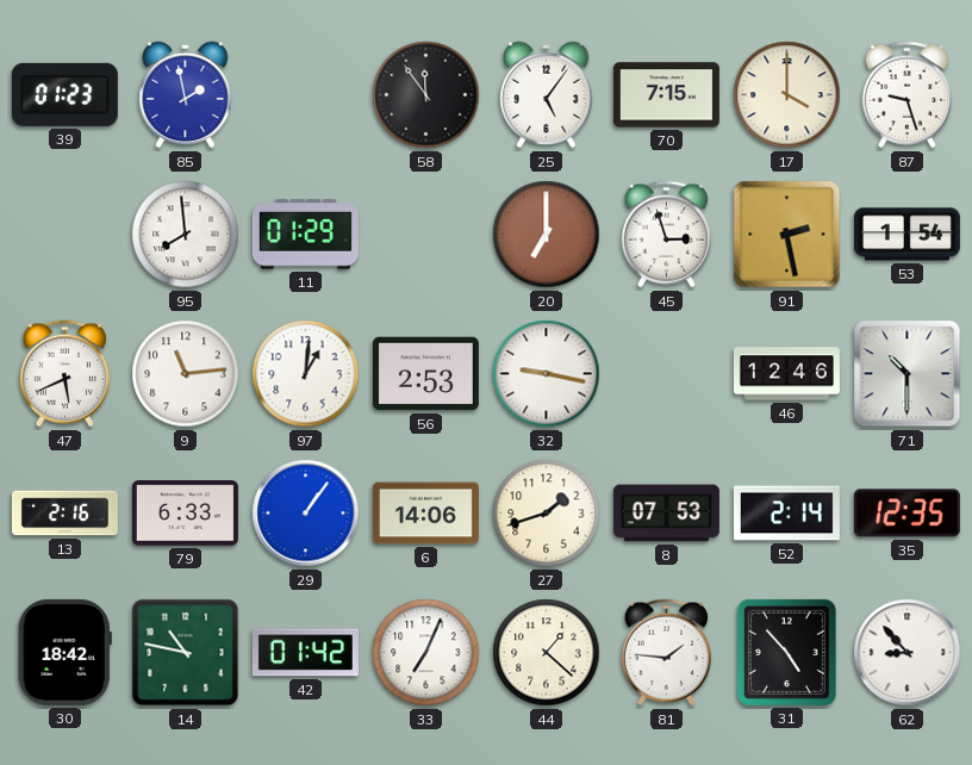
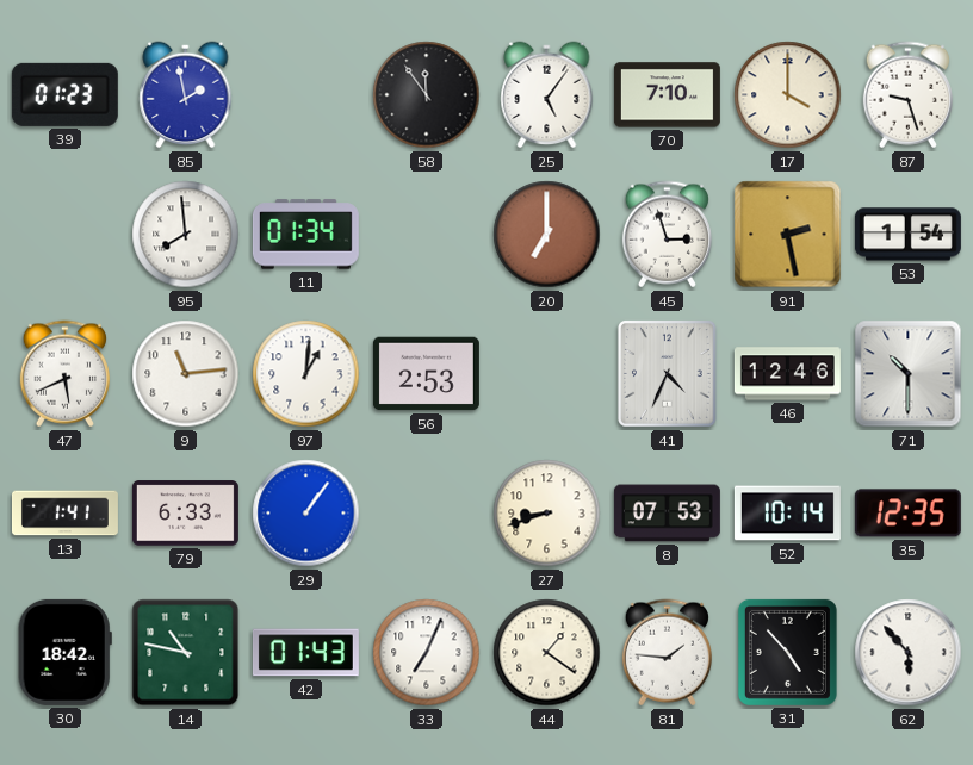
70: 7:15 -> 7:10 (667, 95)
11: 01:29 -> 01:34 (305, 235)
32: 9:17 -> none (547, 374)
41: none -> 4:34 (668, 374)
13: 2:16 -> 1:41 (64, 514)
6: 14:06 -> none (425, 514)
27: 1:42 -> 8:42 (547, 514)
52: 2:14 -> 10:14 (787, 514)
42: 01:42 -> 01:43 (305, 653)
44: 1:22 -> 1:21 (547, 653)
62: 8:53 -> 5:53 (909, 653)
